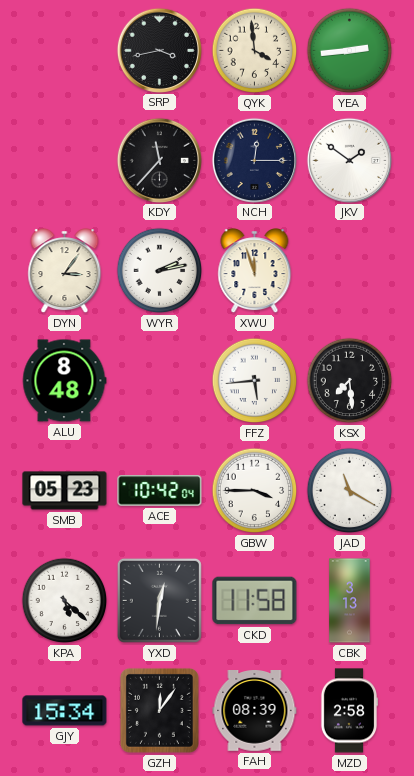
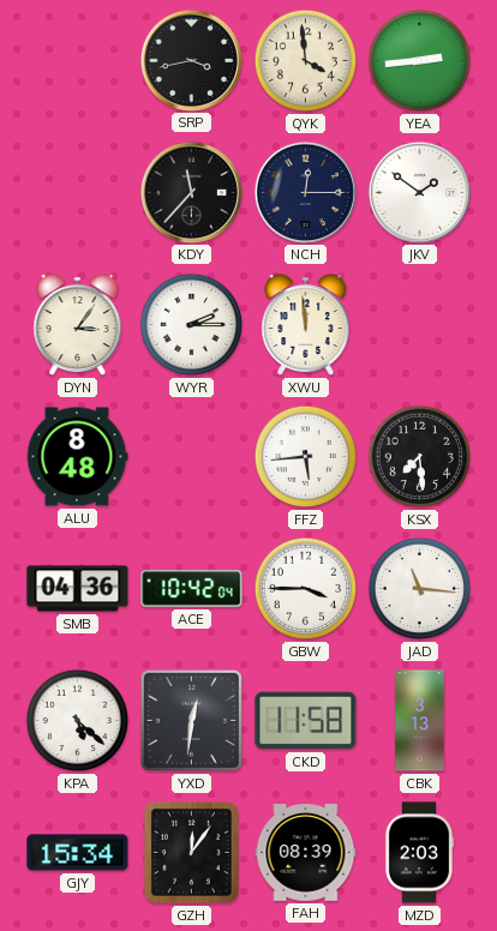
WYR: 2:13 -> 2:15 (192, 325)
XWU: 11:57 -> 11:59 (306, 325)
SMB: 05:23 -> 04:36 (78, 589)
JAD: 11:20 -> 11:16 (420, 589)
MZD: 2:58 -> 2:03 (419, 853)
